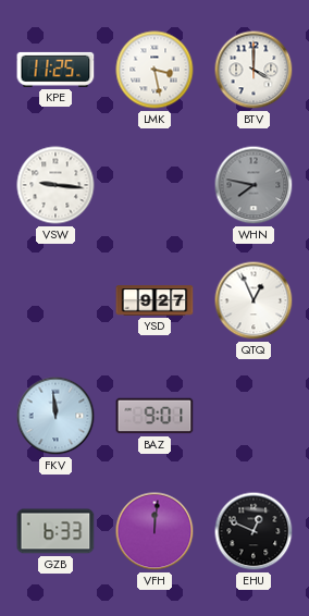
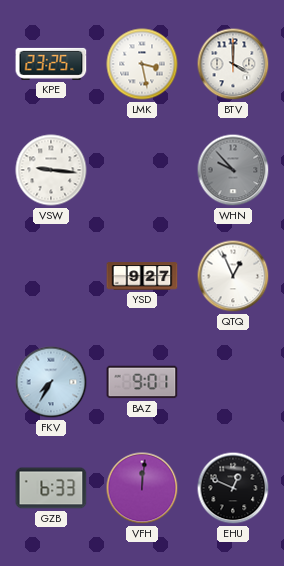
KPE: 11:25 -> 23:25 (51, 64)
WHN: 7:47 -> 9:53 (233, 170)
FKV: 11:59 -> 7:35 (51, 382)
